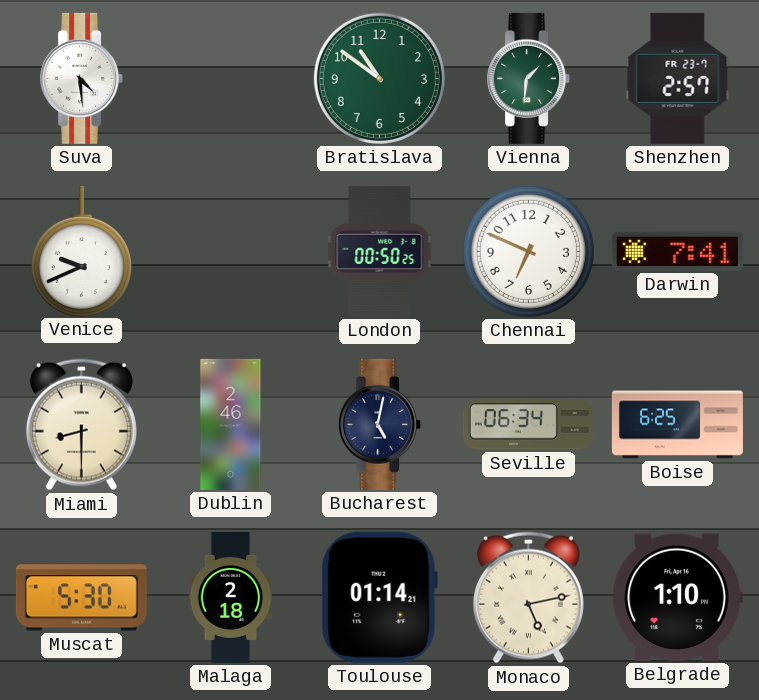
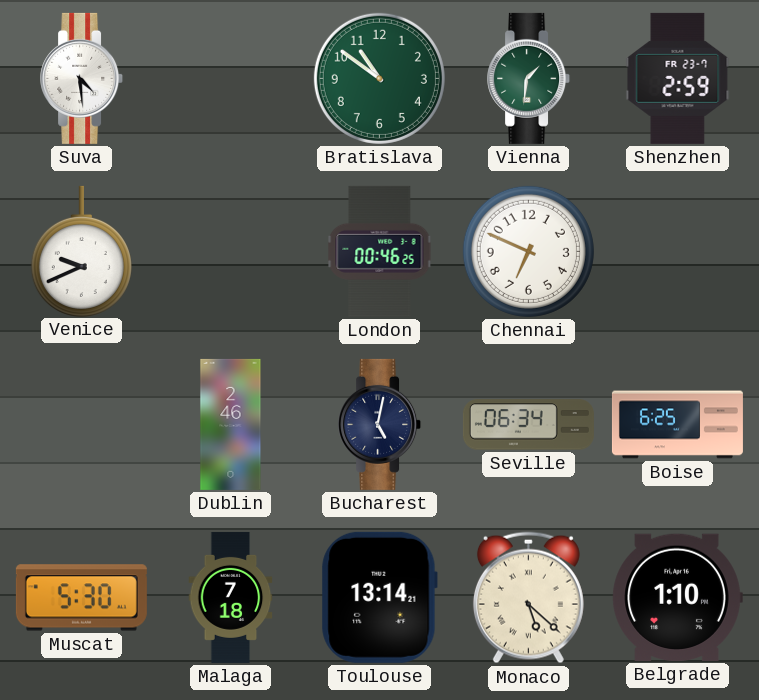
Shenzhen: 2:57 -> 2:59 (678, 78)
London: 00:50 -> 00:46 (380, 251)
Darwin: 7:41 -> none (677, 251)
Miami: 8:30 -> none (81, 425)
Malaga: 2:18 -> 7:18 (231, 597)
Toulouse: 01:14 -> 13:14 (379, 597)
Monaco: 5:13 -> 5:22 (528, 598)
